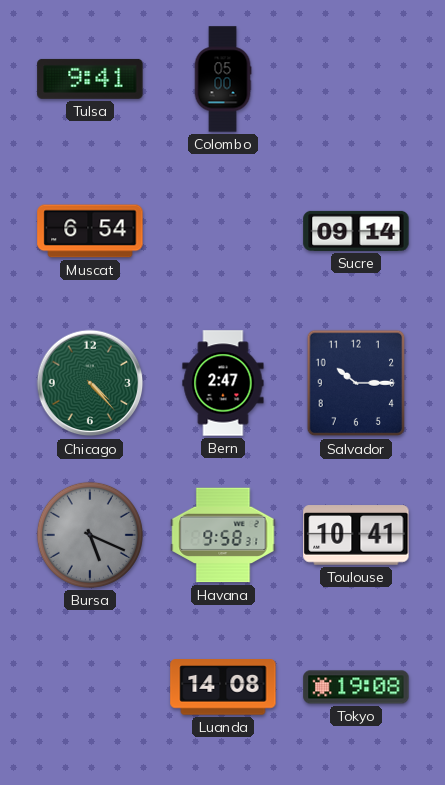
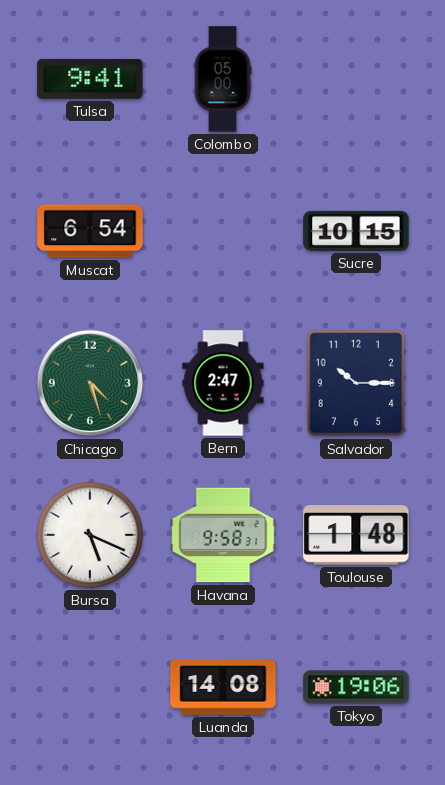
Sucre: 09:14 -> 10:15 (356, 231)
Chicago: 4:23 -> 4:27 (90, 383)
Bursa dial: grey -> white (90, 535)
Toulouse: 10:41 -> 1:48 (356, 535)
Tokyo: 19:08 -> 19:06 (356, 687)
